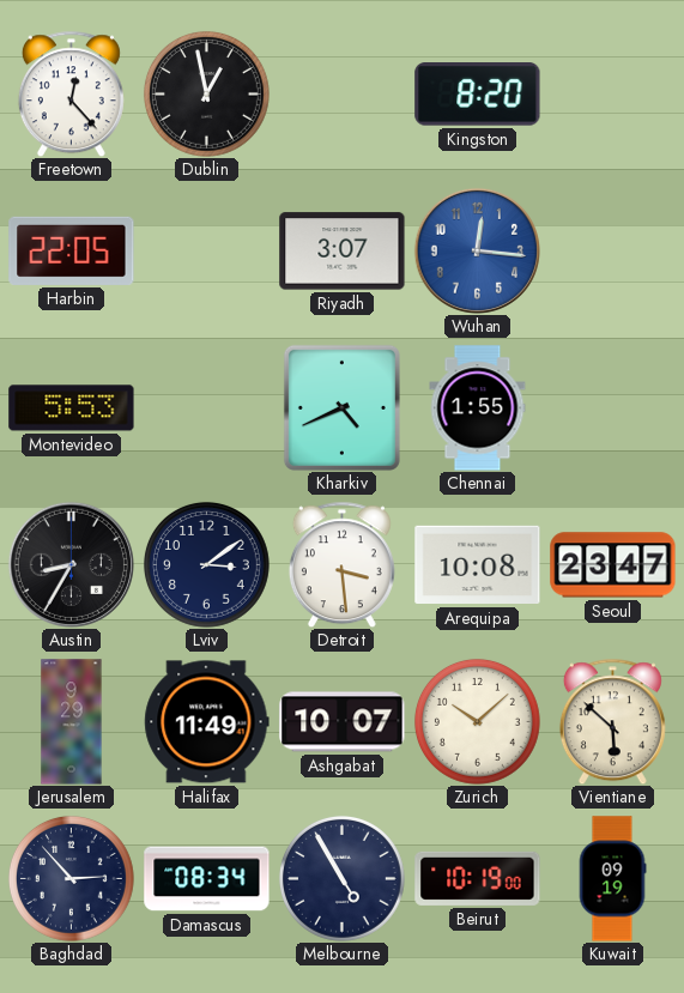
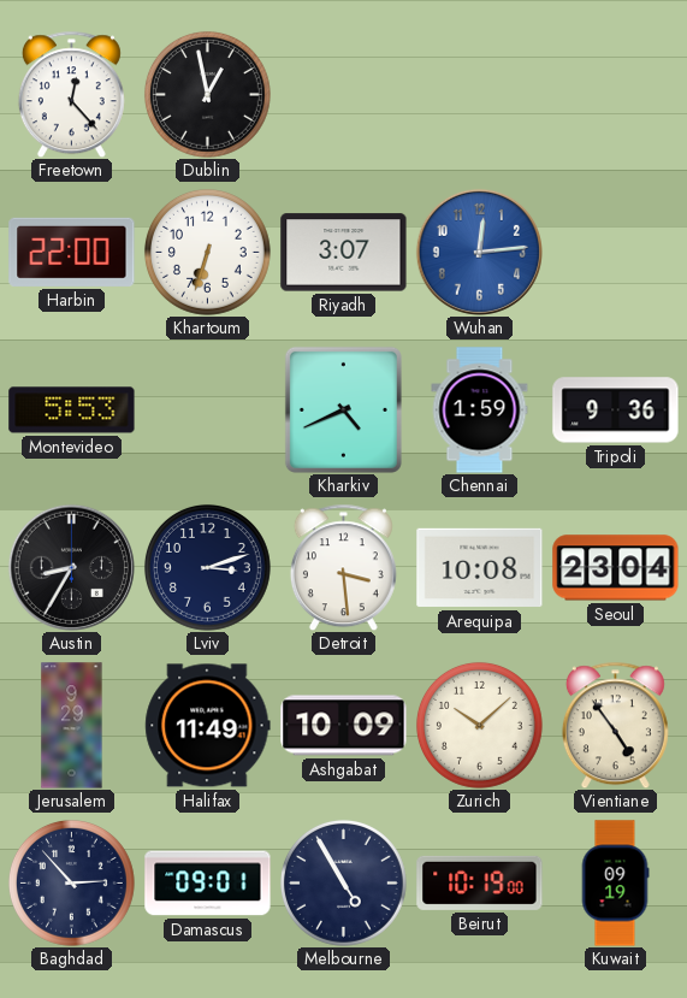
Kingston: 8:20 -> none (478, 95)
Harbin: 22:05 -> 22:00 (72, 252)
Khartoum: none -> 6:33 (207, 252)
Wuhan: 12:16 -> 12:14 (479, 252)
Chennai: 1:55 -> 1:59 (480, 411)
Tripoli: none -> 9:36 (616, 411)
Lviv: 3:09 -> 3:12 (207, 567)
Seoul: 23:47 -> 23:04 (616, 568)
Ashgabat: 10:07 -> 10:09 (344, 726)
Vientiane: 5:52 -> 4:54 (615, 725)
Damascus: 08:34 -> 09:01 (208, 884)
